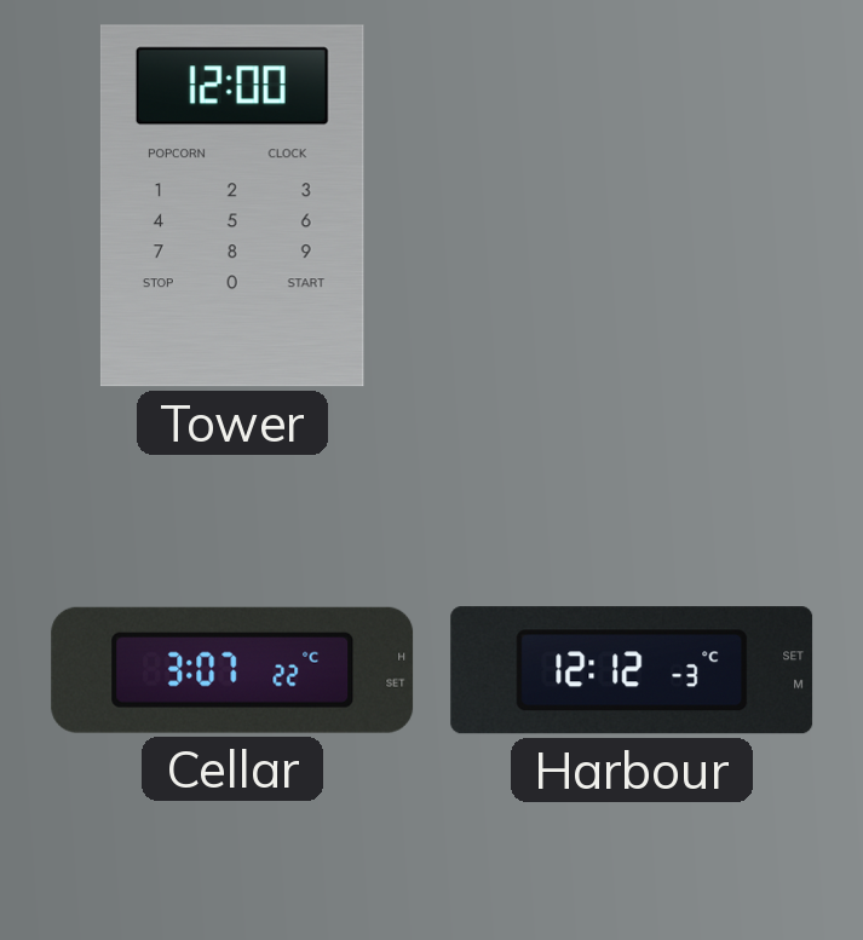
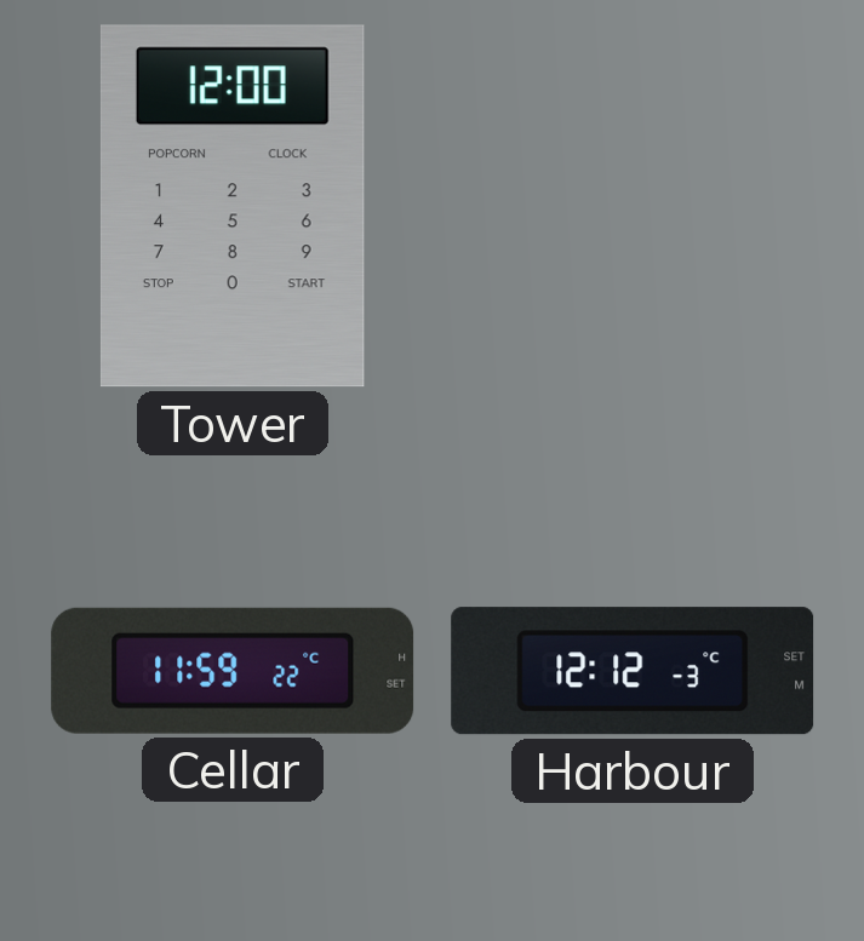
Cellar: 3:07 -> 11:59 (233, 671)
